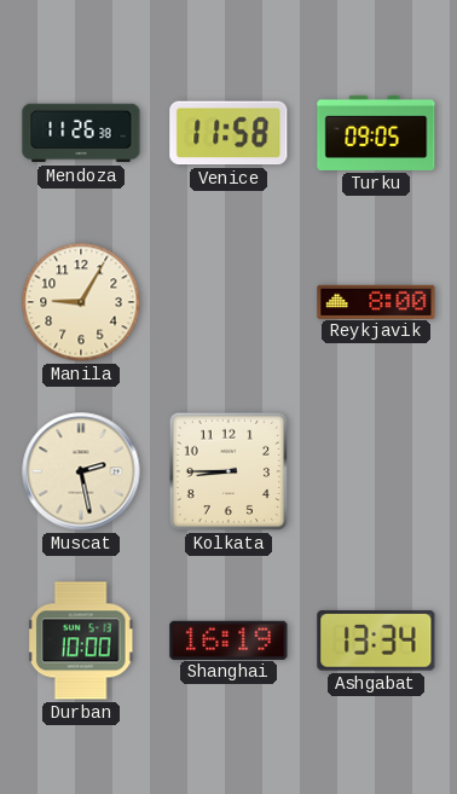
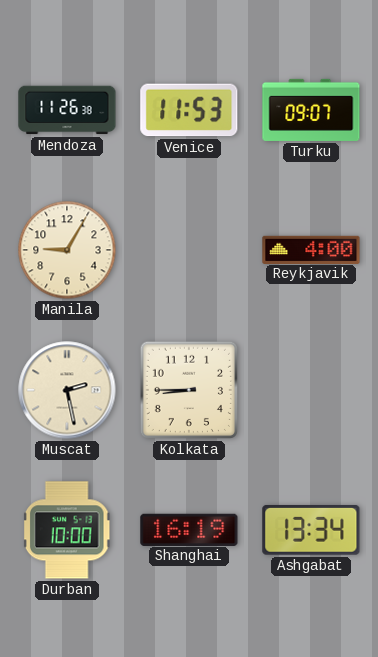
Venice: 11:58 -> 11:53 (189, 110)
Turku: 09:05 -> 09:07 (311, 110)
Reykjavik: 8:00 -> 4:00 (311, 249)
